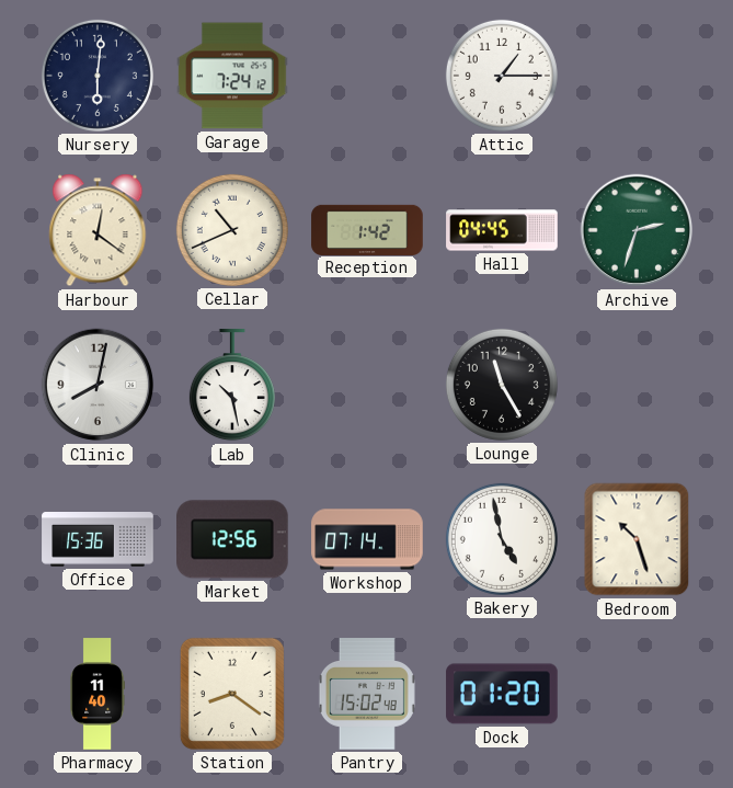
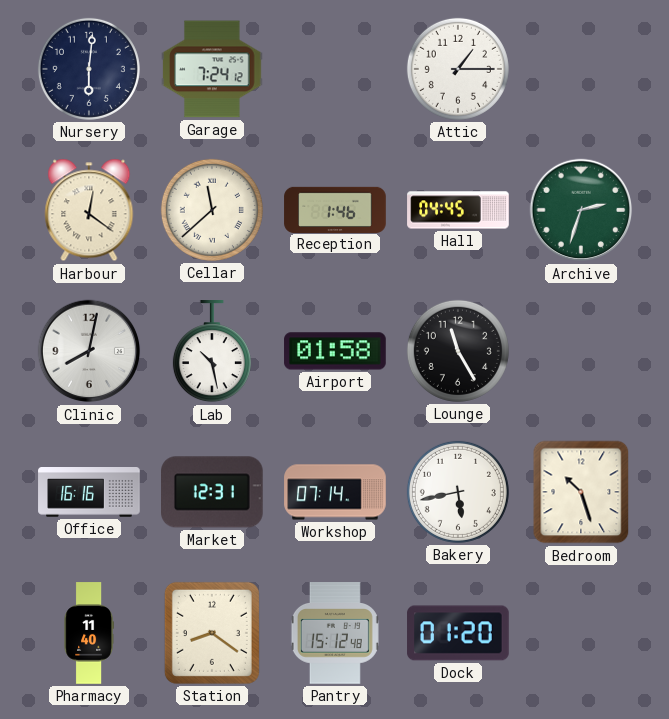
Cellar: 10:41 -> 11:38 (212, 210)
Reception: 1:42 -> 1:46 (335, 209)
Airport: none -> 01:58 (335, 351)
Office: 15:36 -> 16:16 (89, 493)
Market: 12:56 -> 12:31 (213, 492)
Bakery: 4:58 -> 5:43 (458, 492)
Pantry: 15:02 -> 15:12 (335, 633)
